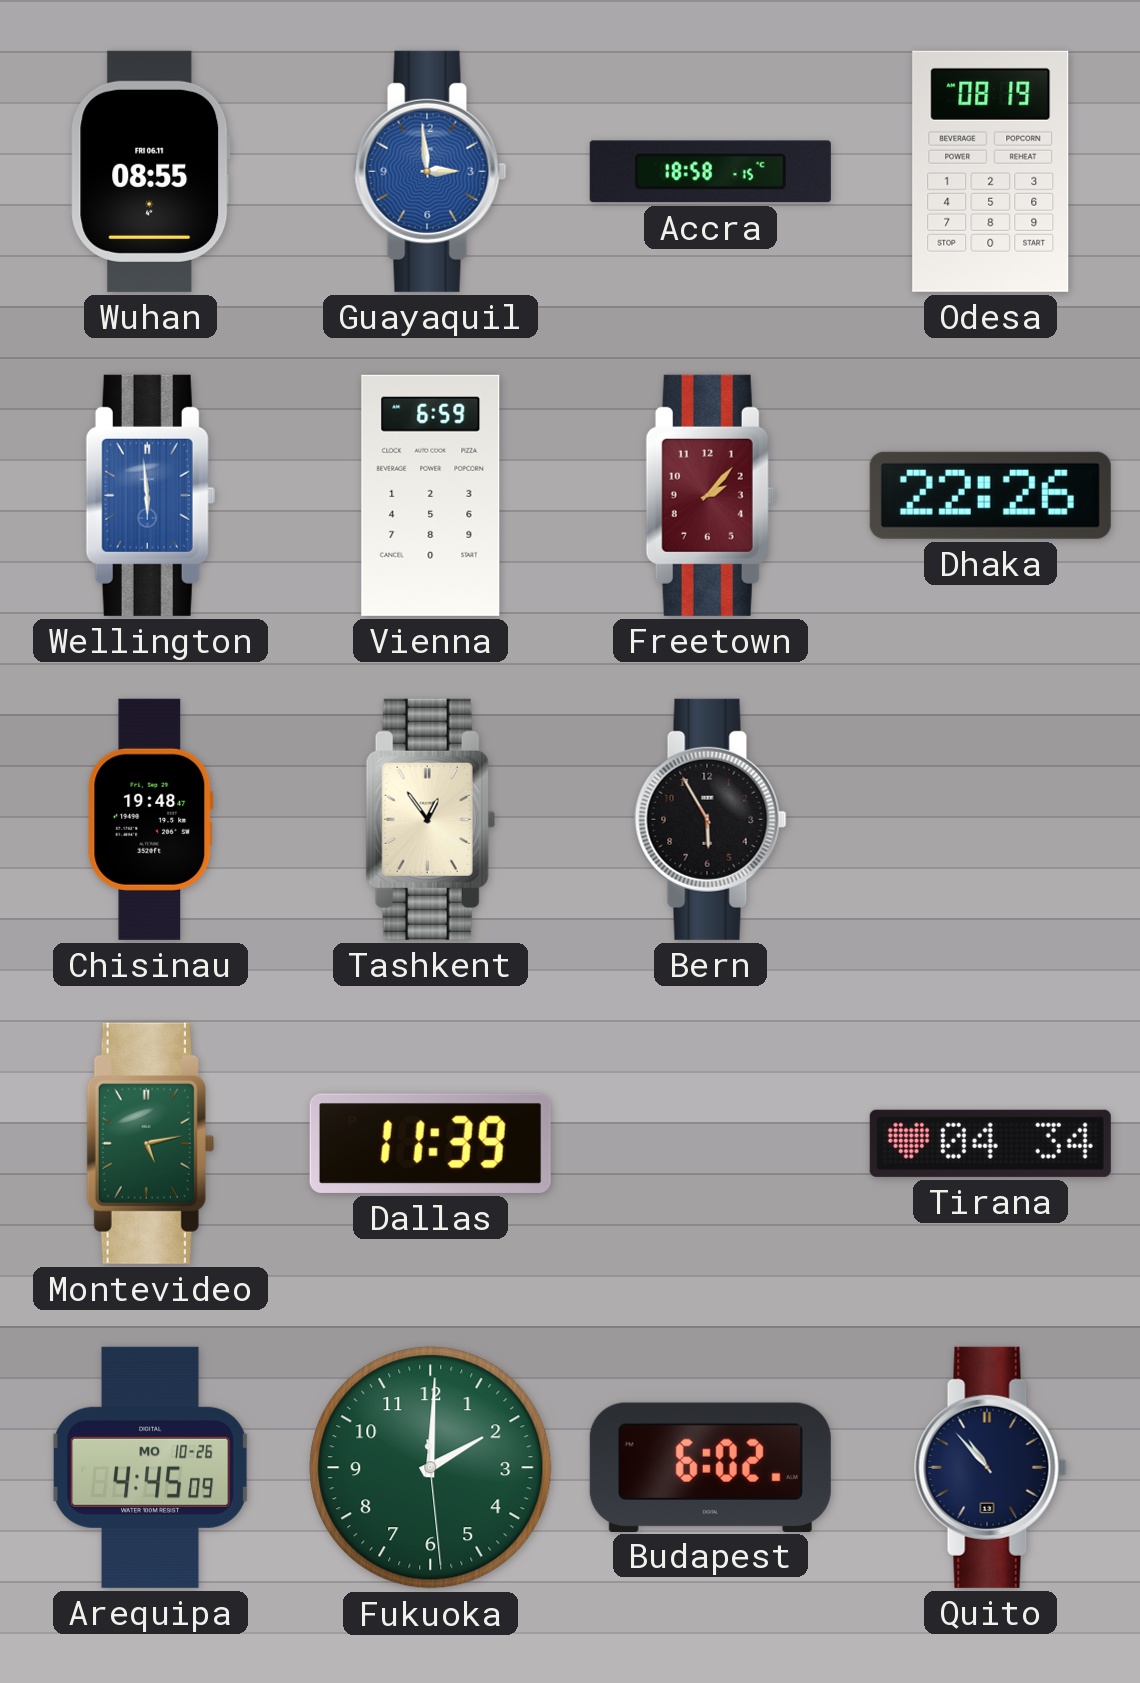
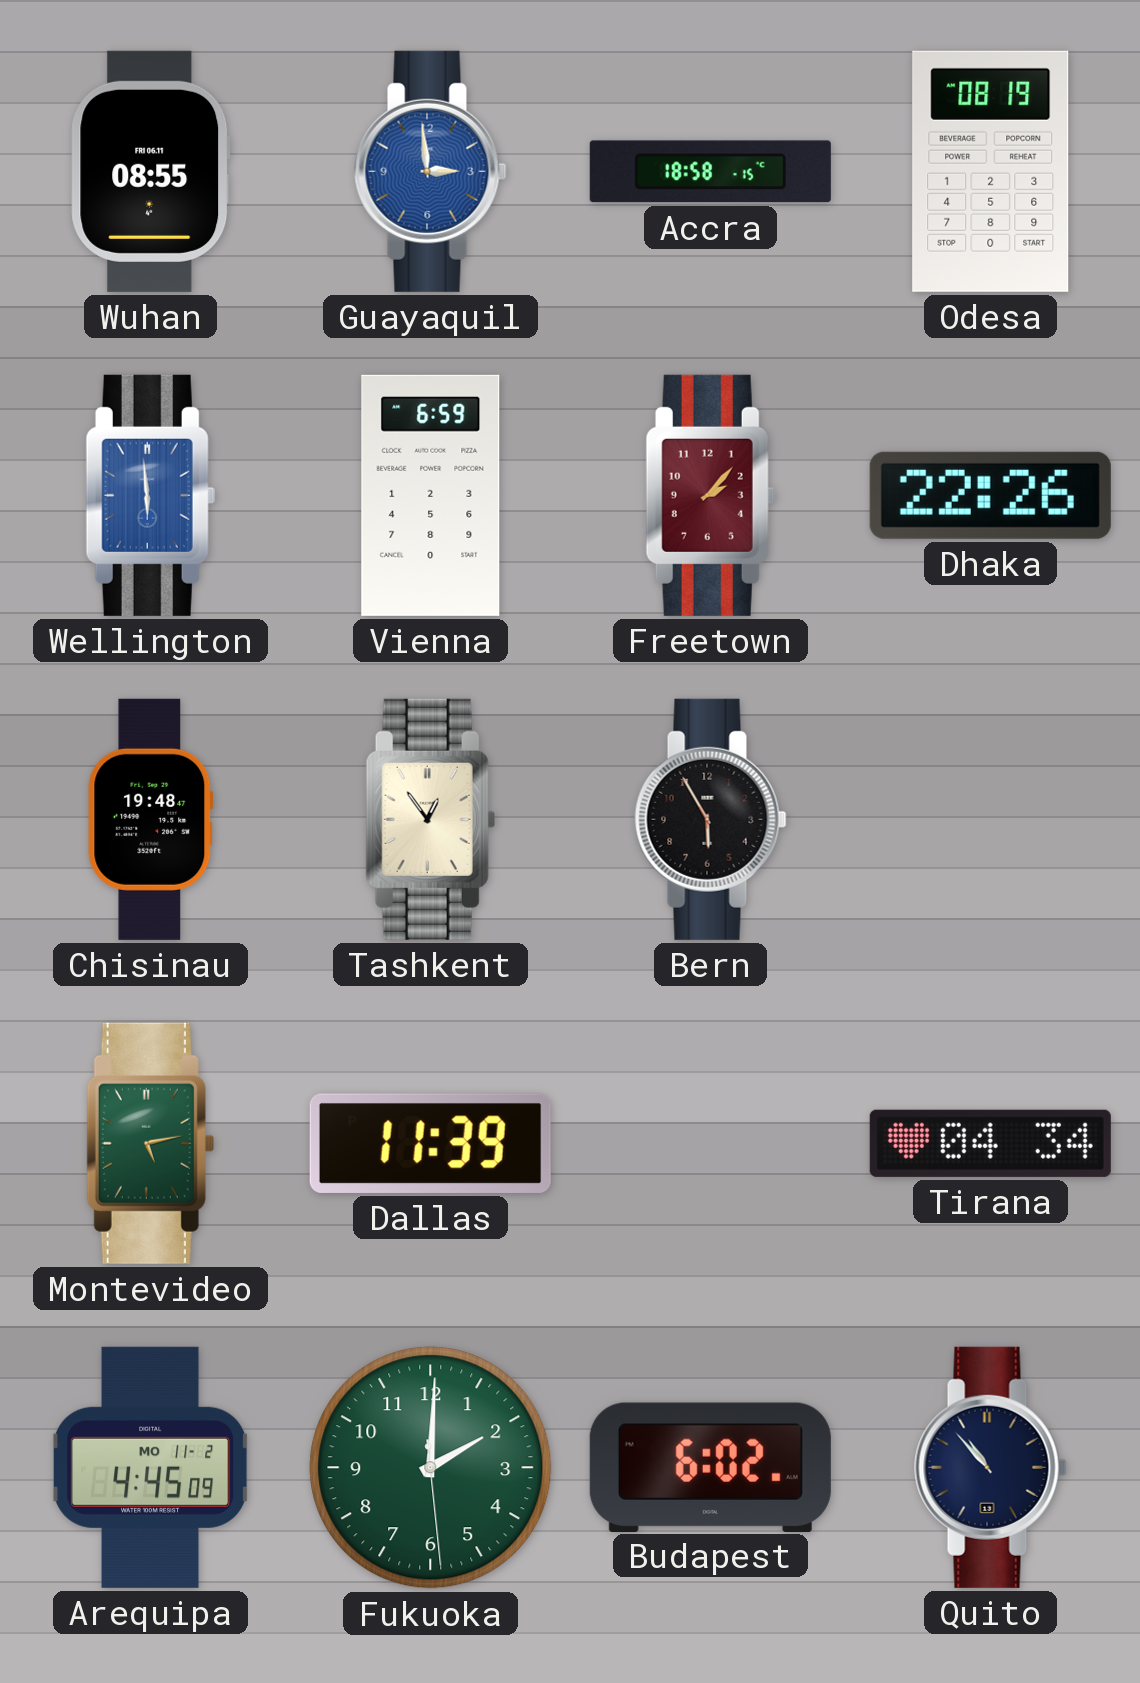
Arequipa date: MO 10-26 -> MO 11-2 (151, 1467)
